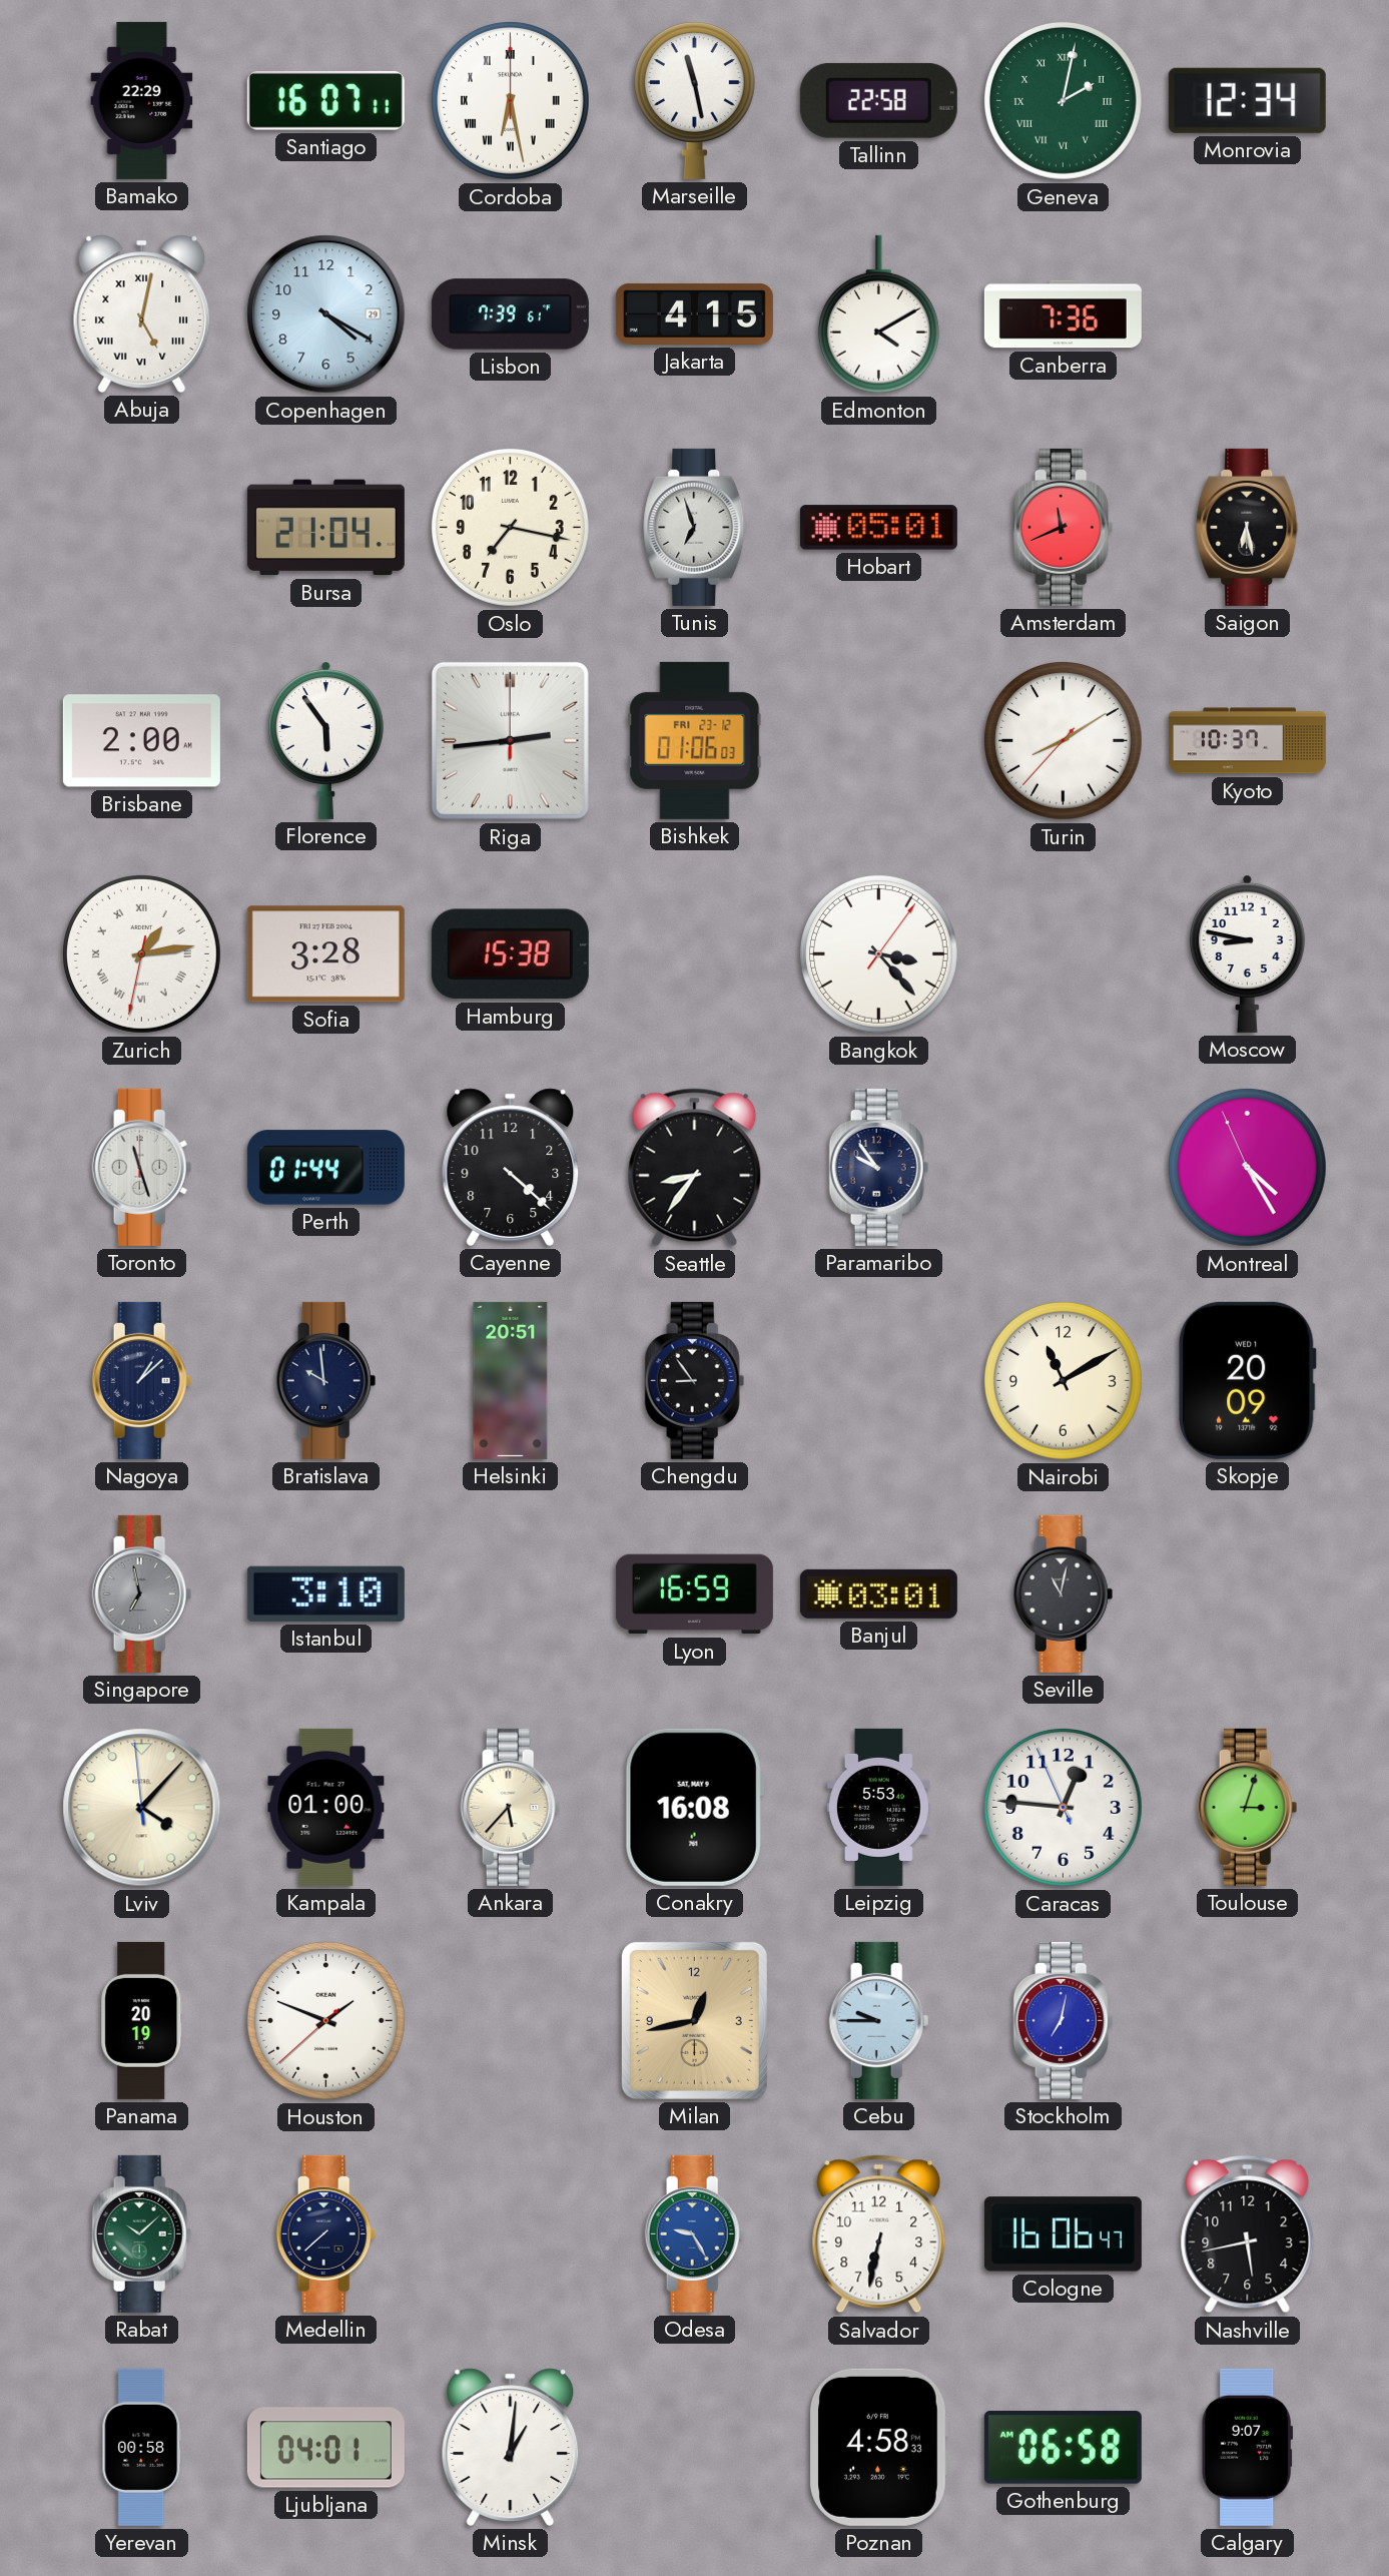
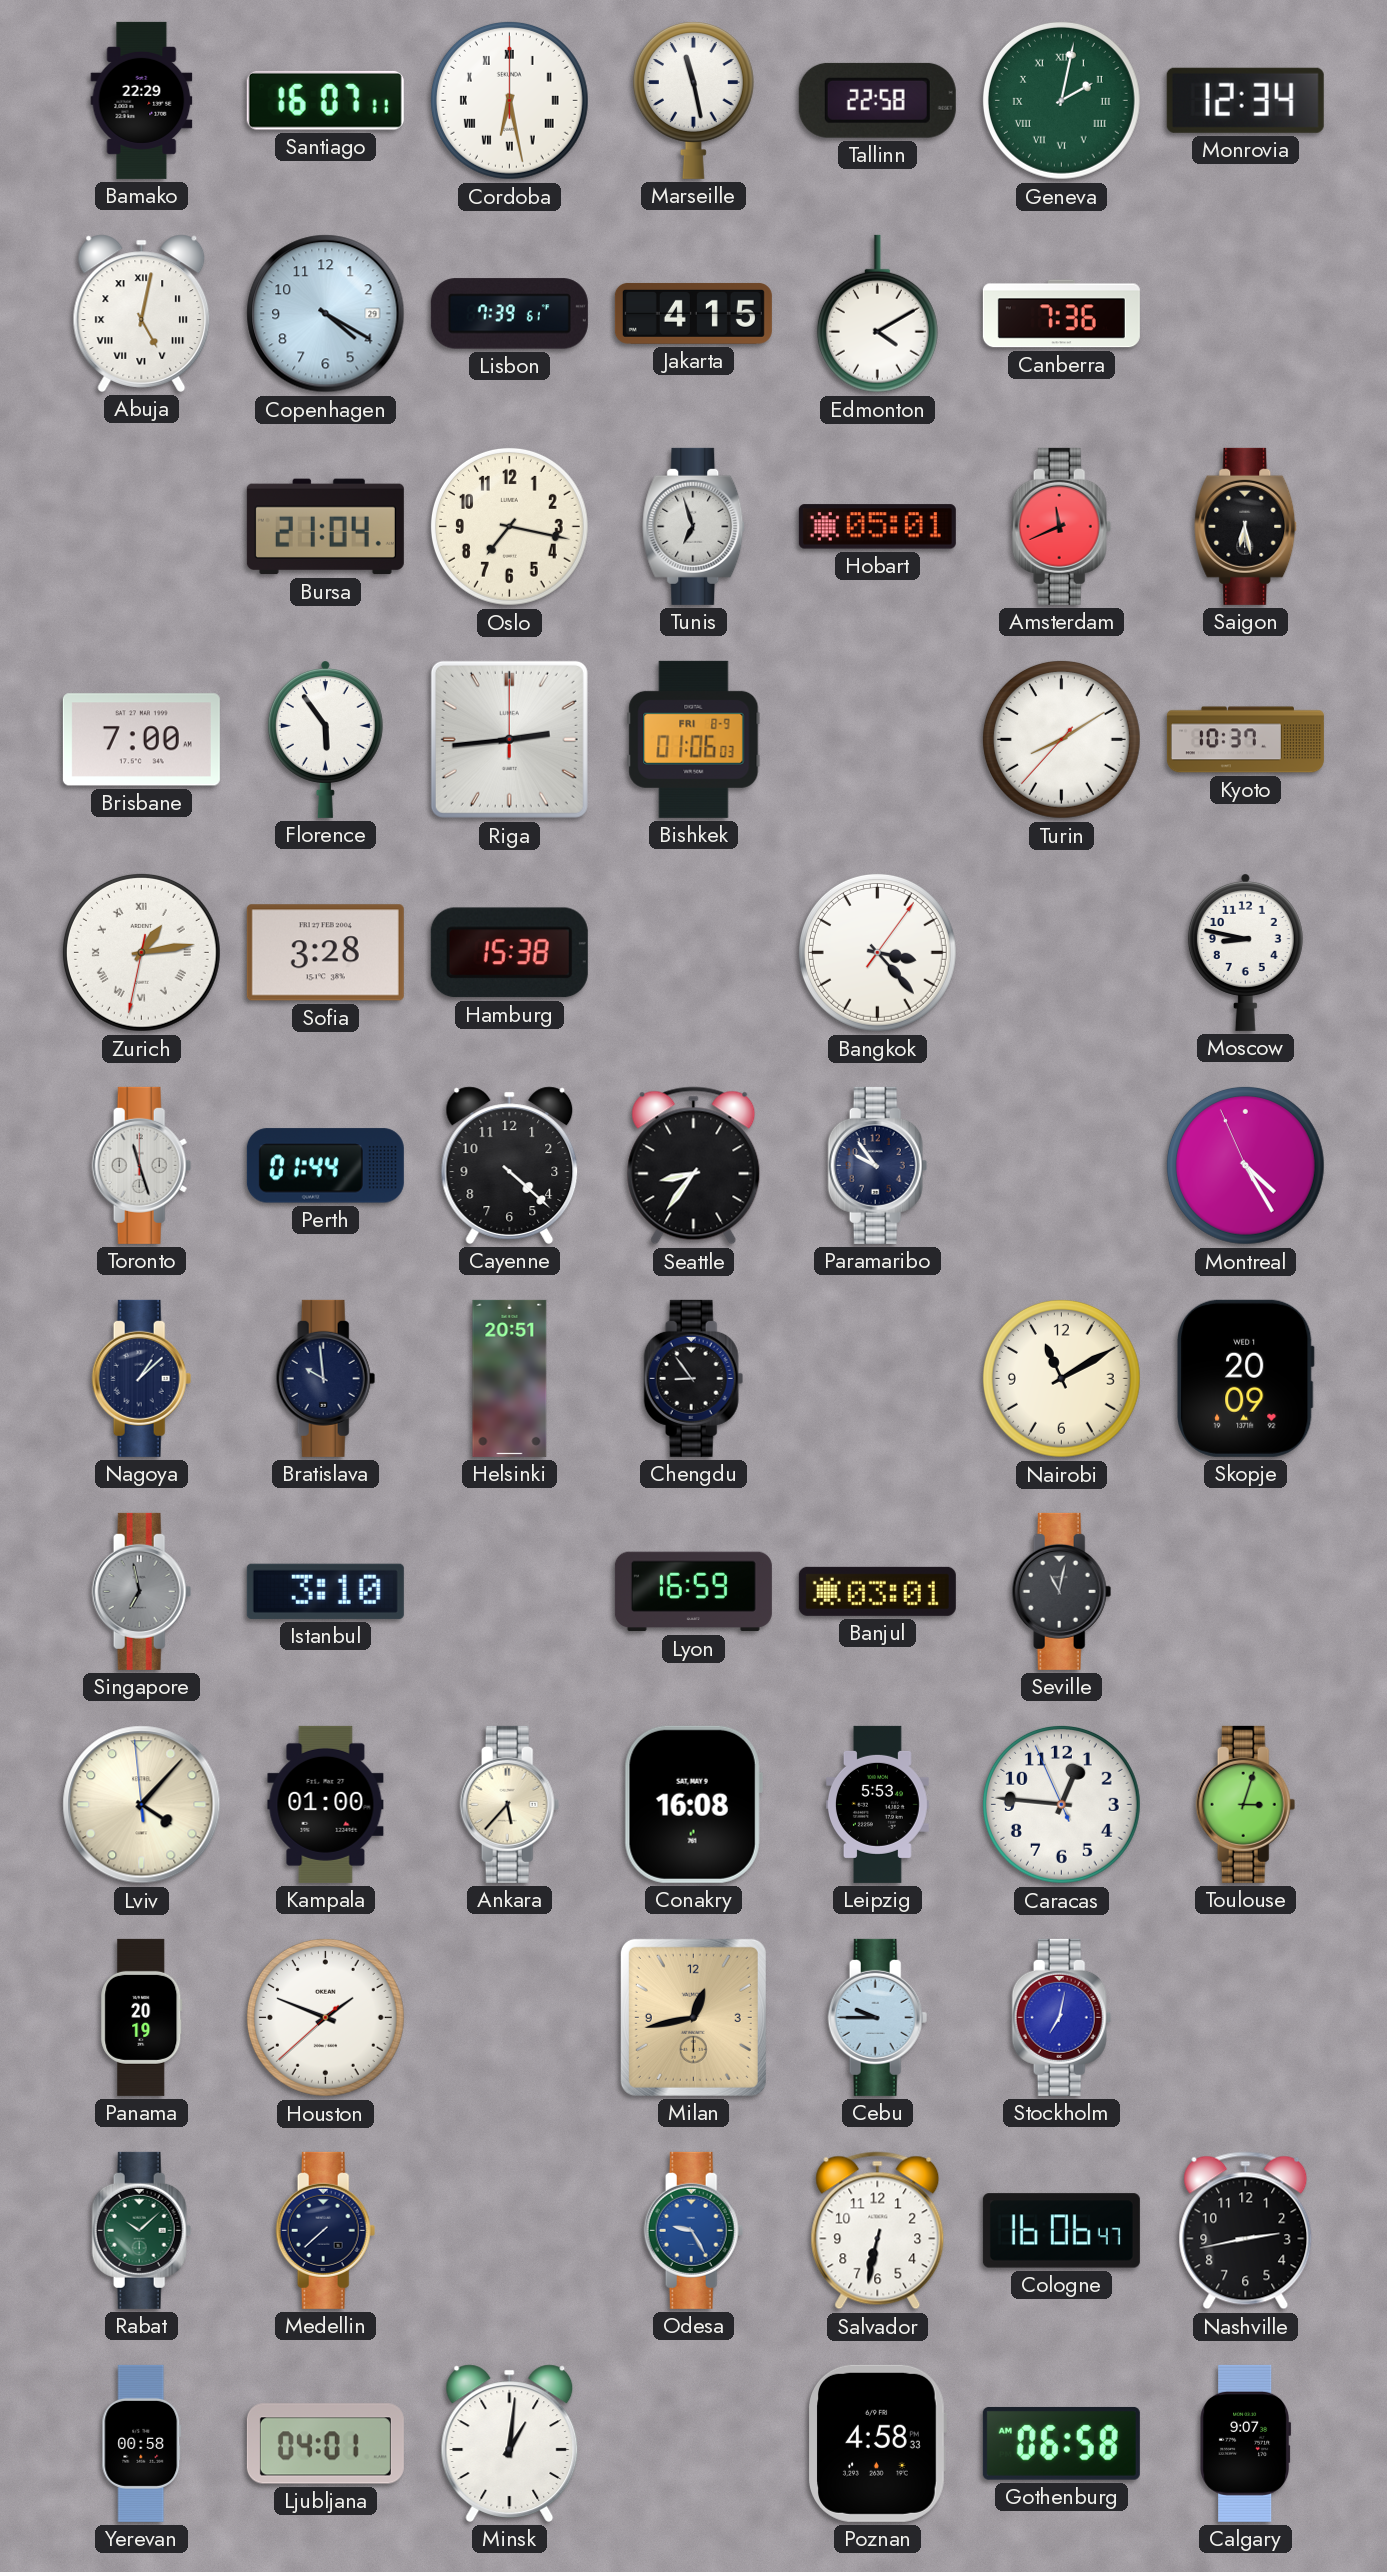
Brisbane: 2:00 -> 7:00 (141, 740)
Bishkek date: FRI 23-12 -> FRI 8-9 (694, 739)
Nashville: 5:43 -> 2:43 (1246, 2231)
